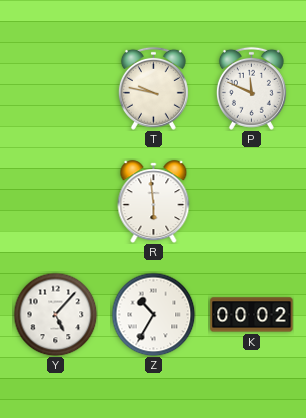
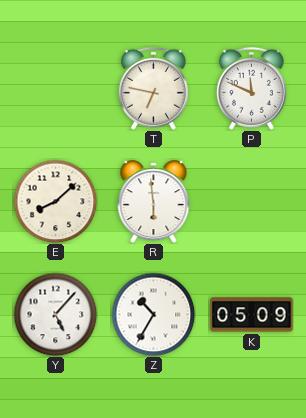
T: 9:47 -> 6:47 (153, 88)
E: none -> 8:08 (55, 201)
K: 00:02 -> 05:09 (252, 315)
